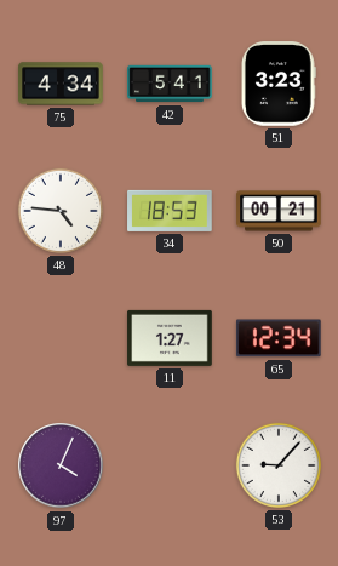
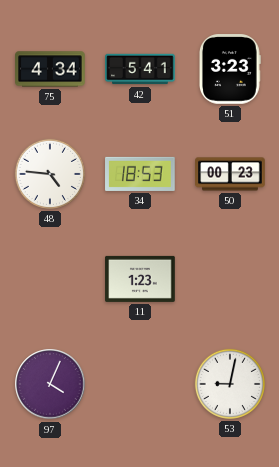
50: 00:21 -> 00:23 (230, 174)
11: 1:27 -> 1:23 (140, 279)
65: 12:34 -> none (279, 338)
53: 9:07 -> 9:02 (230, 384)
